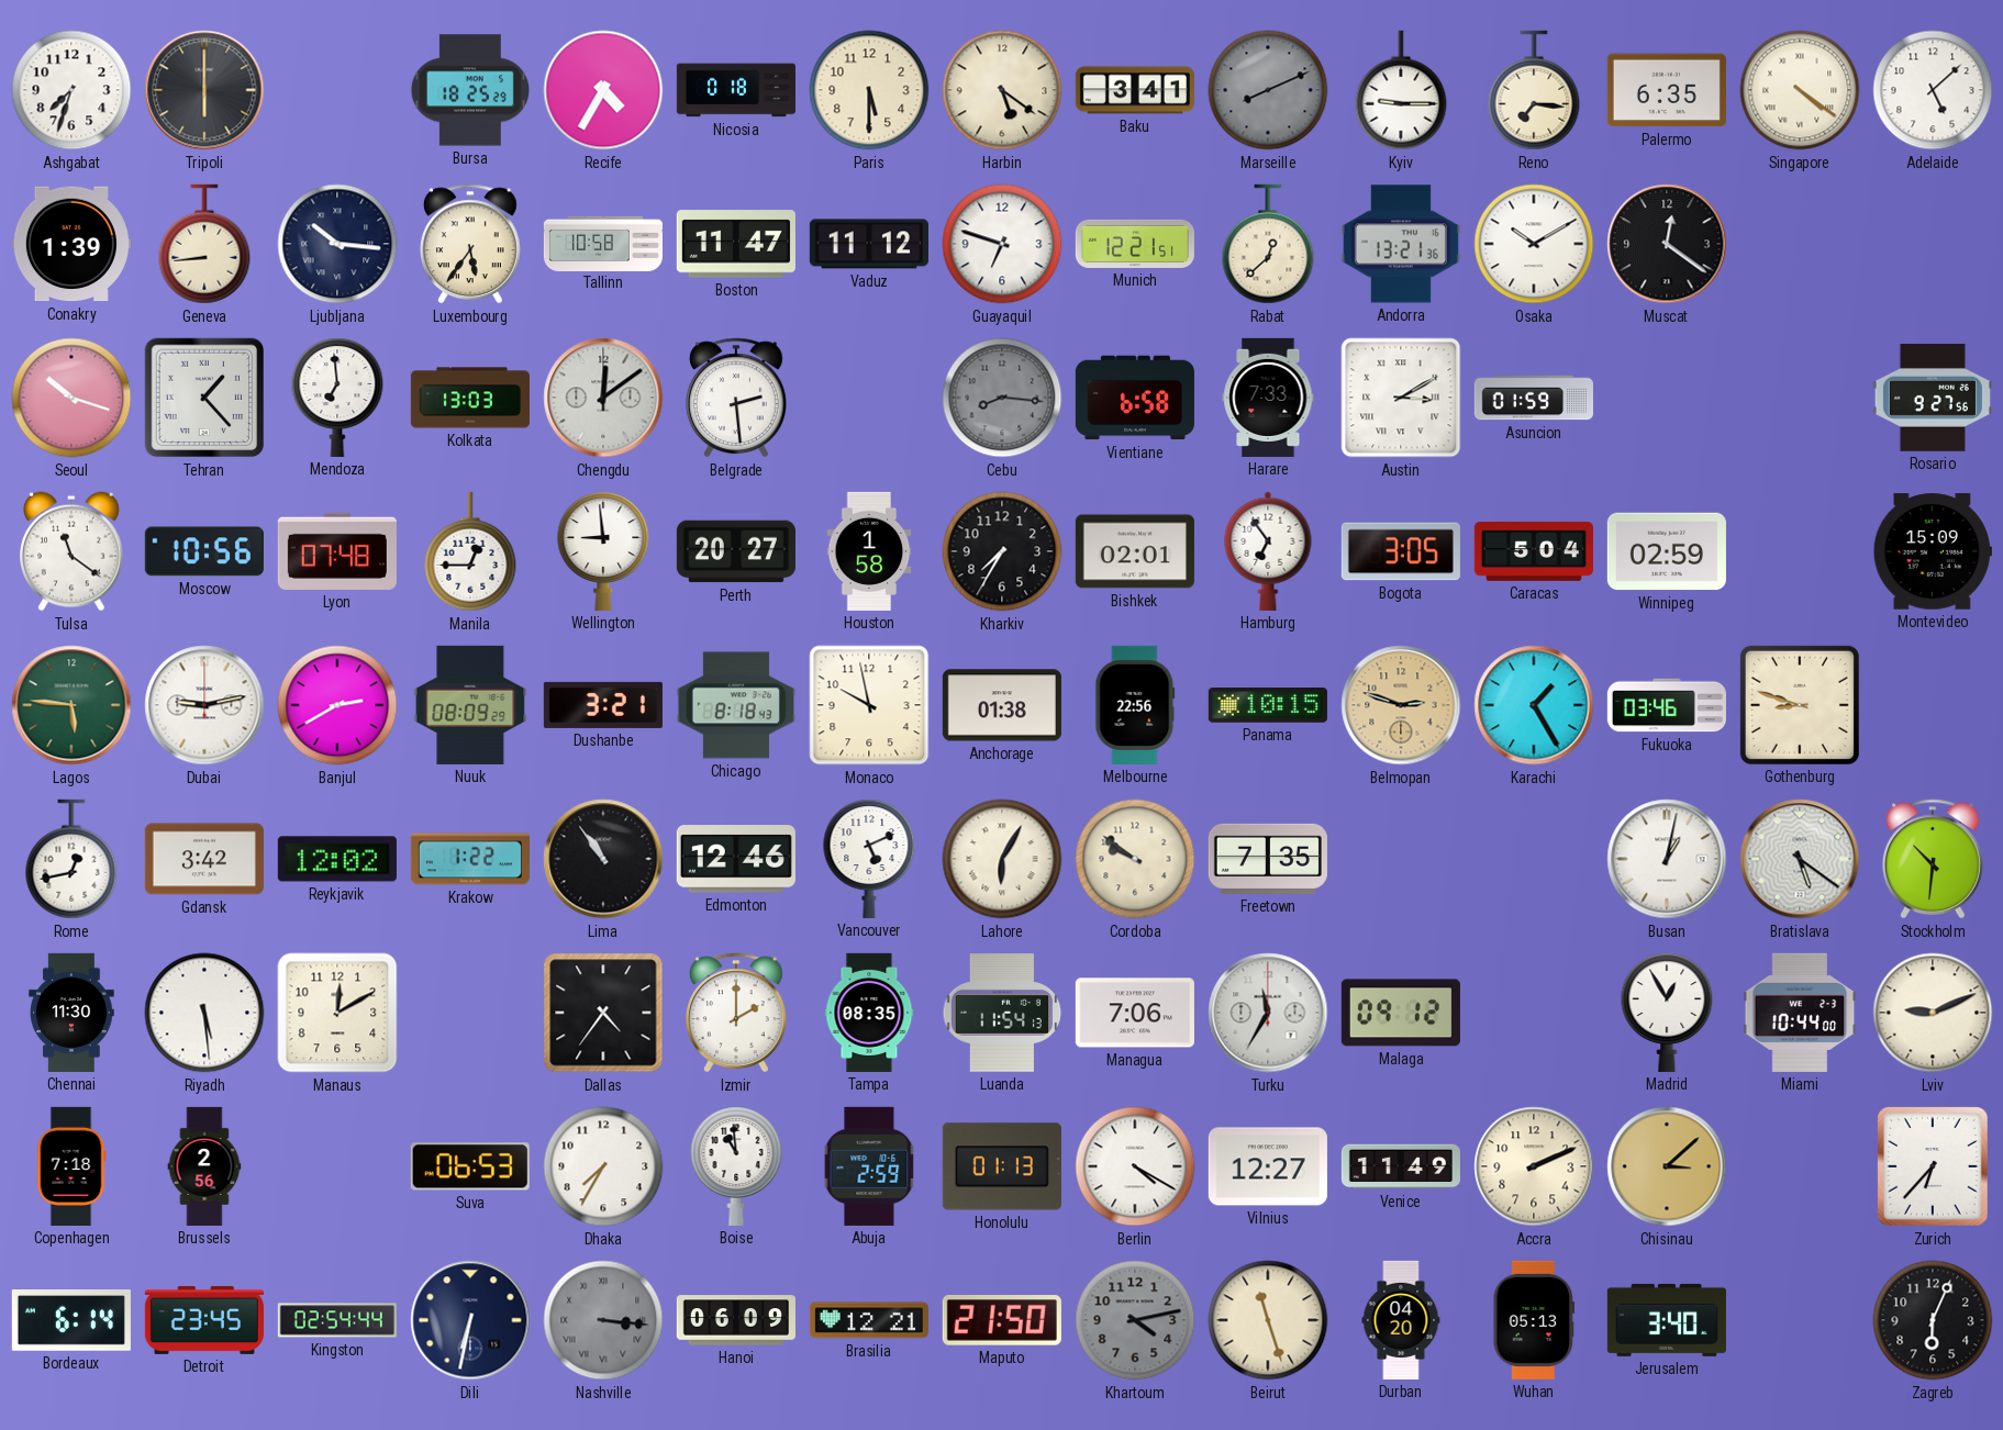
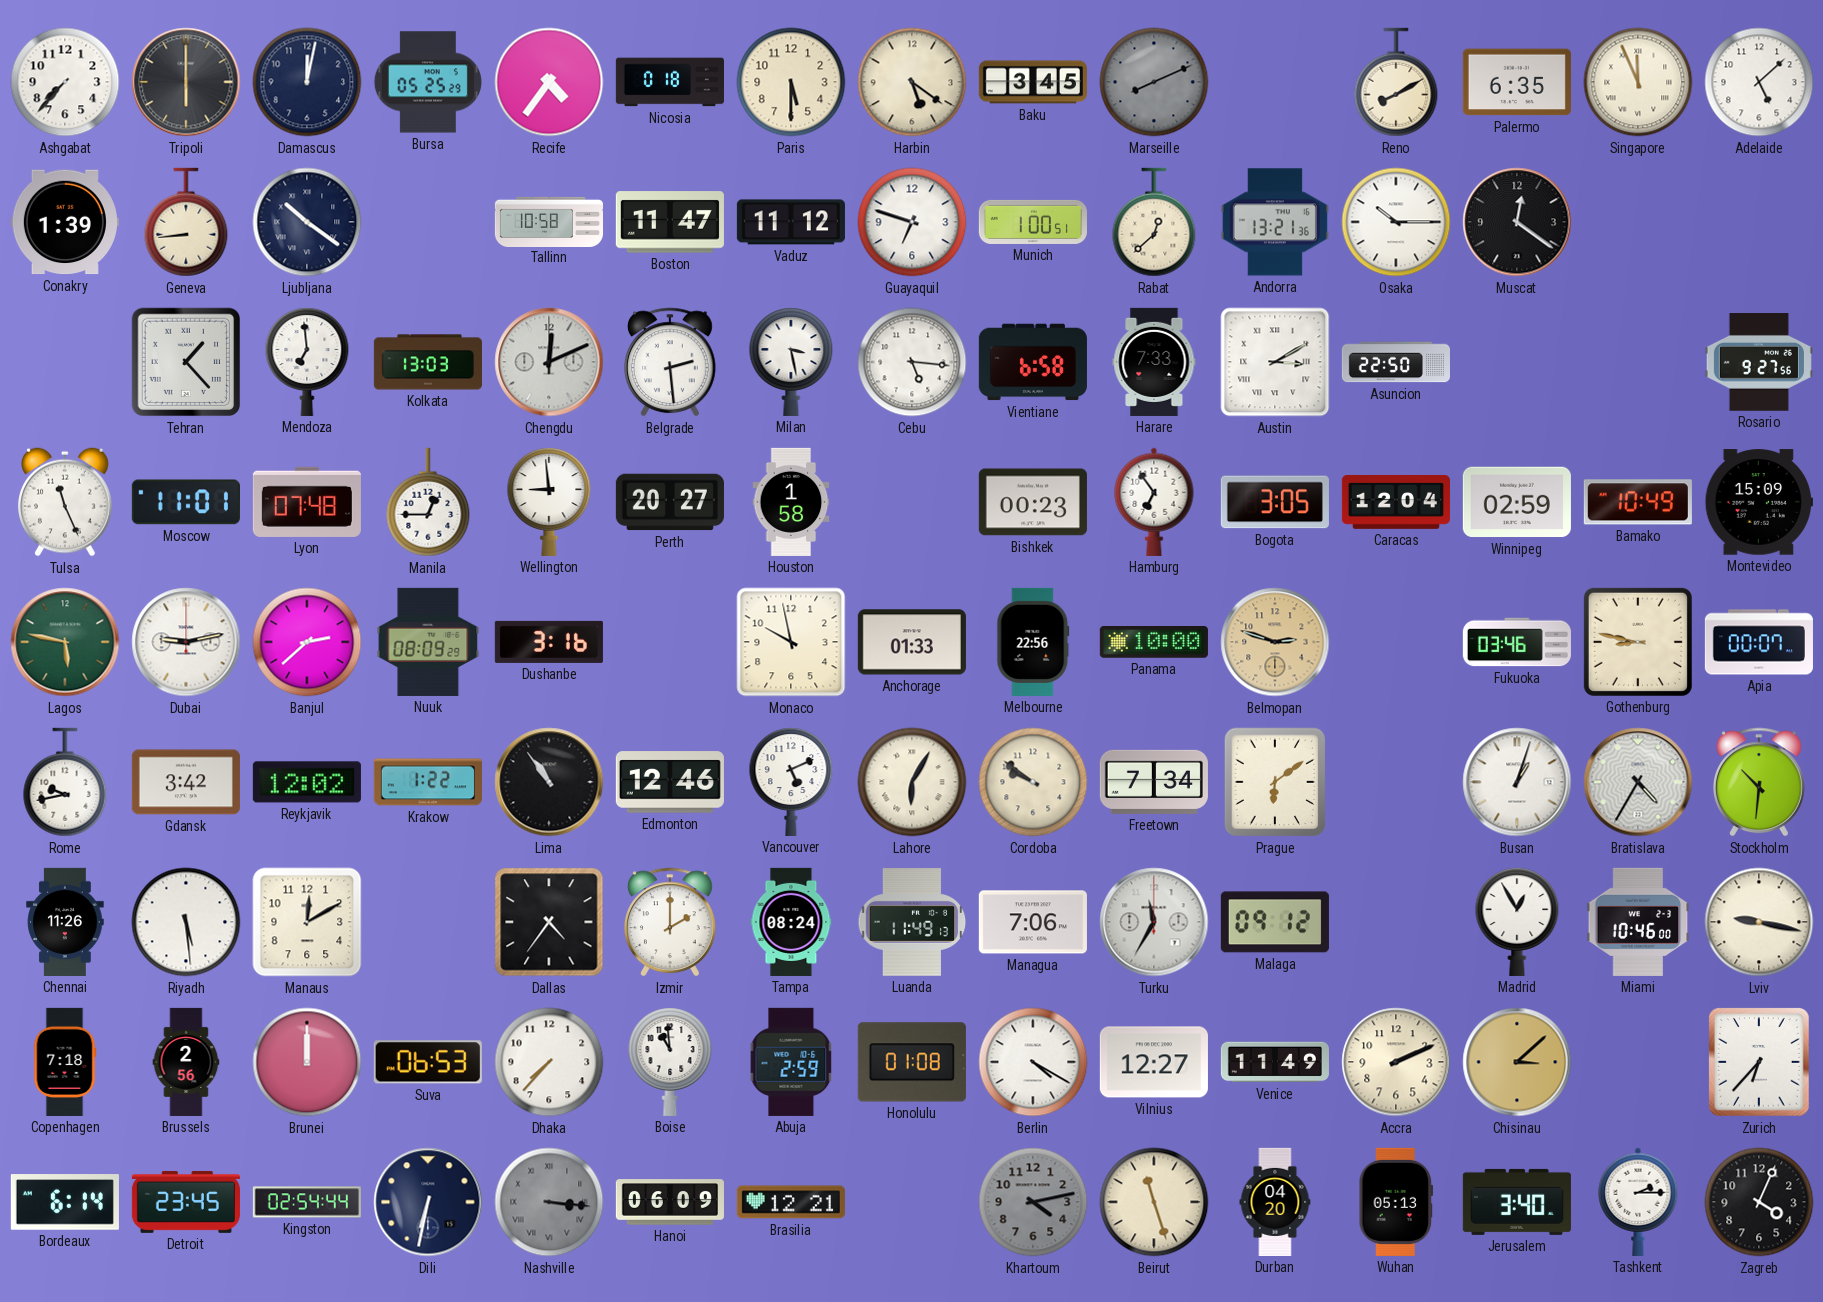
Ashgabat: 7:33 -> 7:37 (65, 82)
Damascus: none -> 12:02 (307, 82)
Bursa: 18:25 -> 05:25 (427, 82)
Recife: 4:35 -> 4:36 (549, 82)
Baku: 3:41 -> 3:45 (1033, 82)
Kyiv: 9:15 -> none (1401, 90)
Reno: 7:16 -> 8:10 (1396, 82)
Singapore: 4:21 -> 11:56 (1638, 82)
Ljubljana: 10:16 -> 10:21 (307, 222)
Luxembourg: 5:36 -> none (470, 244)
Munich: 12:21 -> 1:00 (1033, 222)
Osaka: 10:10 -> 10:15 (1396, 222)
Seoul: 10:18 -> none (71, 398)
Chengdu: 12:09 -> 12:11 (549, 362)
Milan: none -> 3:28 (791, 362)
Cebu: 8:16 -> 5:16 (912, 362)
Cebu dial: grey -> white (912, 362)
Asuncion: 01:59 -> 22:50 (1396, 362)
Tulsa: 11:21 -> 11:26 (66, 502)
Moscow: 10:56 -> 11:01 (186, 502)
Kharkiv: 7:35 -> none (1002, 551)
Bishkek: 02:01 -> 00:23 (1033, 502)
Caracas: 5:04 -> 12:04 (1396, 502)
Bamako: none -> 10:49 (1638, 502)
Lagos: 5:46 -> 5:47 (65, 642)
Banjul: 2:40 -> 2:38 (307, 642)
Dushanbe: 3:21 -> 3:16 (549, 642)
Chicago: 8:18 -> none (736, 705)
Anchorage: 01:38 -> 01:33 (912, 642)
Panama: 10:15 -> 10:00 (1154, 642)
Karachi: 1:25 -> none (1534, 705)
Gothenburg: 8:48 -> 8:47 (1638, 642)
Apia: none -> 00:07 (1759, 642)
Rome: 12:43 -> 9:43 (65, 782)
Freetown: 7:35 -> 7:34 (1154, 782)
Prague: none -> 6:09 (1275, 782)
Busan: 1:02 -> 1:03 (1517, 782)
Bratislava: 5:21 -> 4:35 (1638, 782)
Chennai: 11:30 -> 11:26 (65, 922)
Tampa: 08:35 -> 08:24 (791, 922)
Luanda: 11:54 -> 11:49 (912, 922)
Miami: 10:44 -> 10:46 (1638, 922)
Lviv: 9:11 -> 9:17 (1759, 922)
Brunei: none -> 12:00 (307, 1062)
Dhaka: 7:35 -> 7:37 (549, 1062)
Honolulu: 01:13 -> 01:08 (912, 1062)
Maputo: 21:50 -> none (1002, 1321)
Tashkent: none -> 2:15 (1638, 1202)
Zagreb: 6:04 -> 4:04 (1759, 1202)
